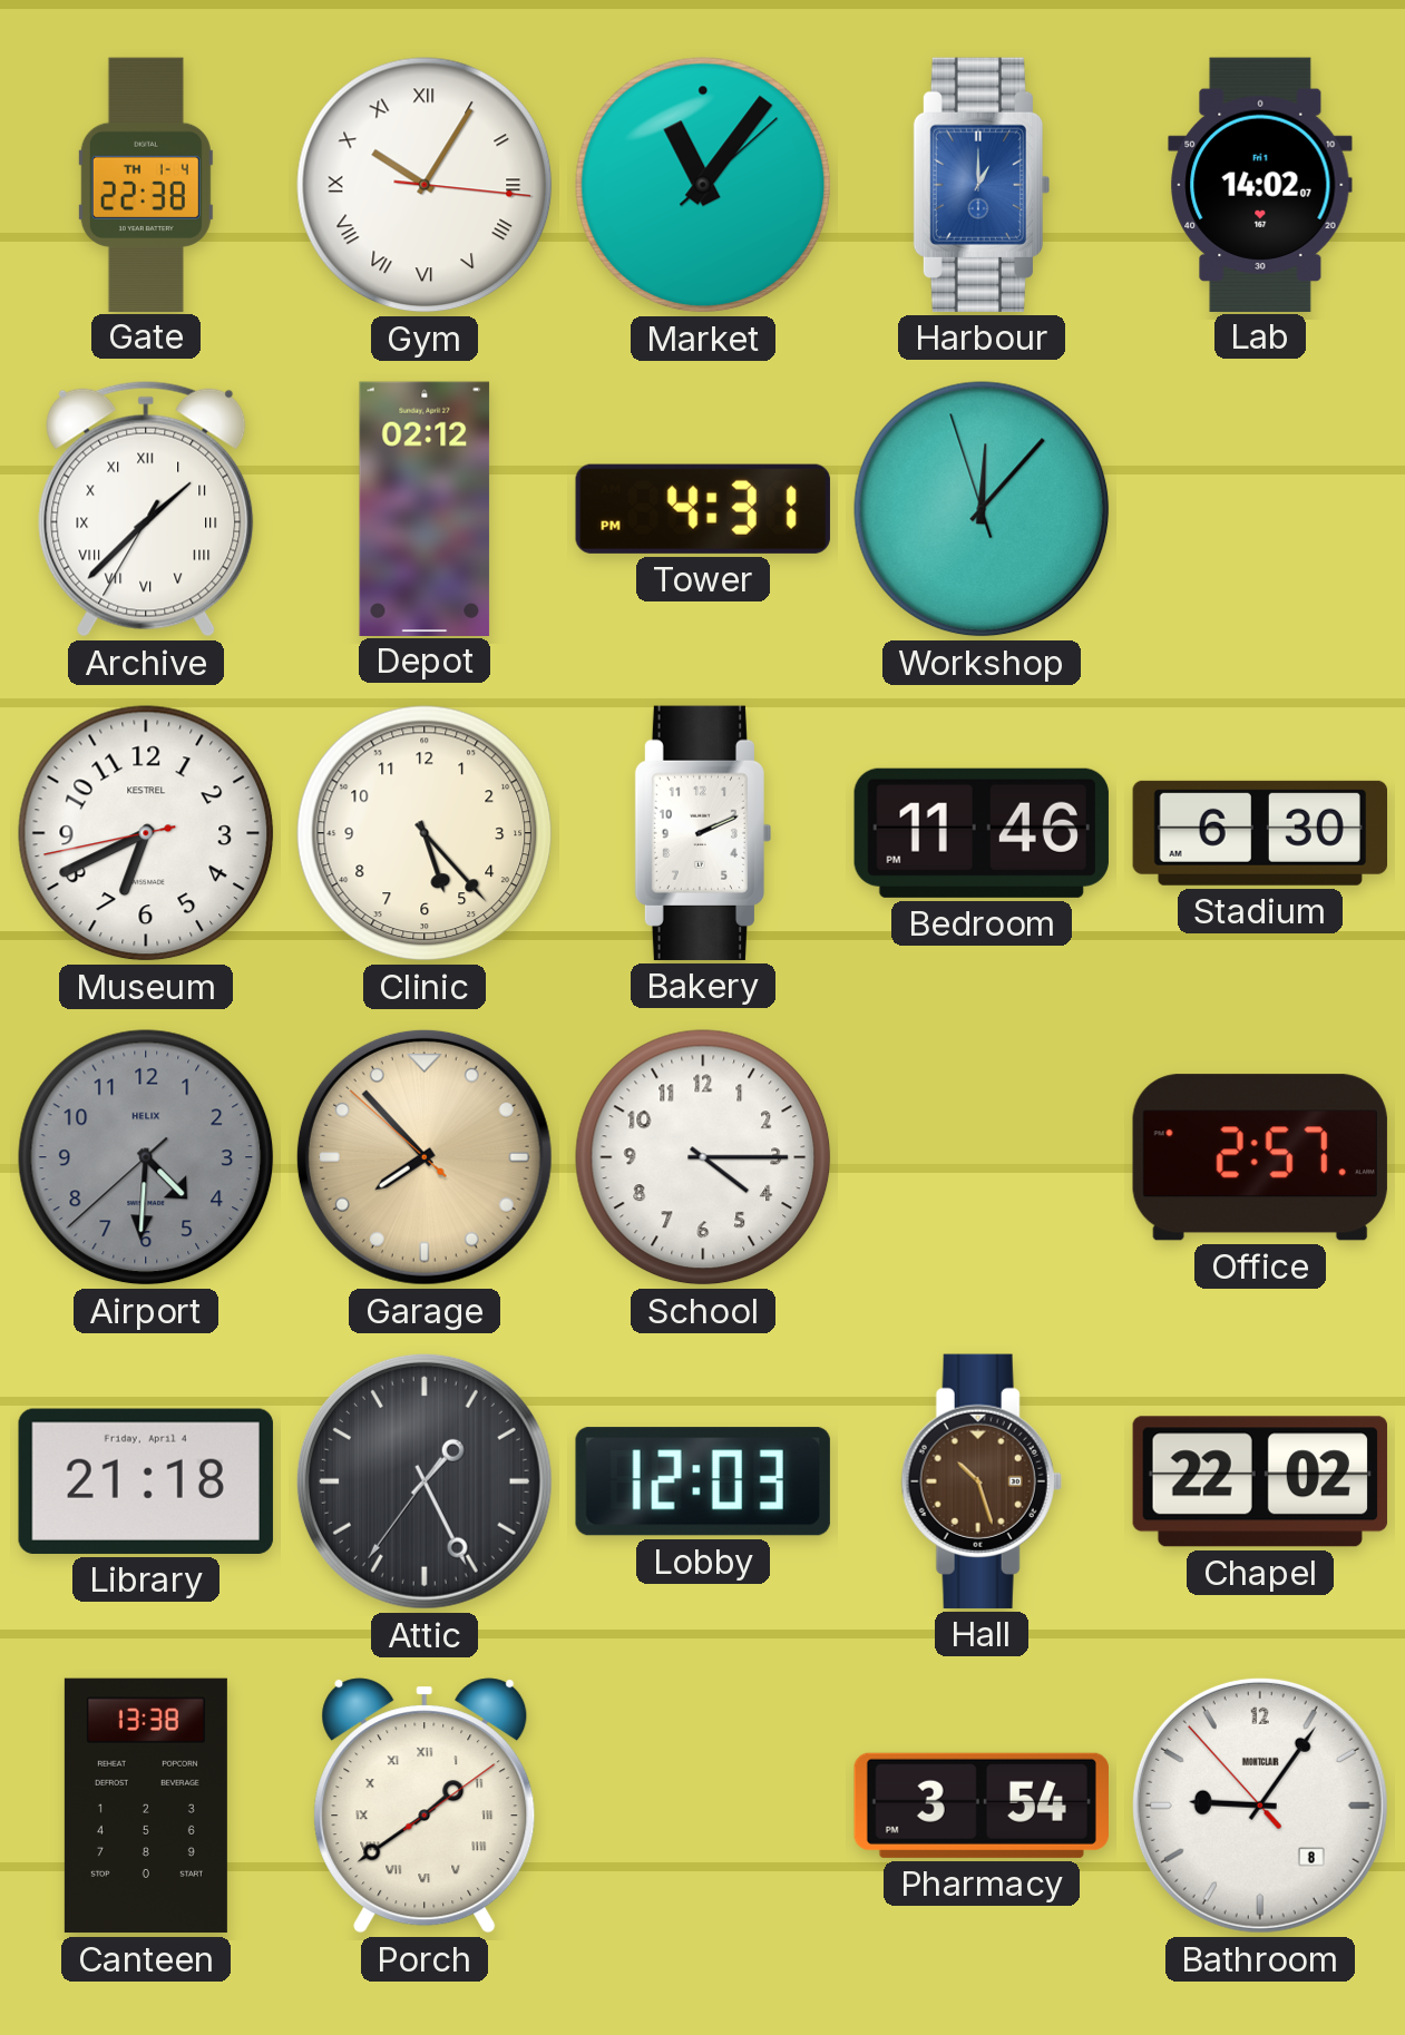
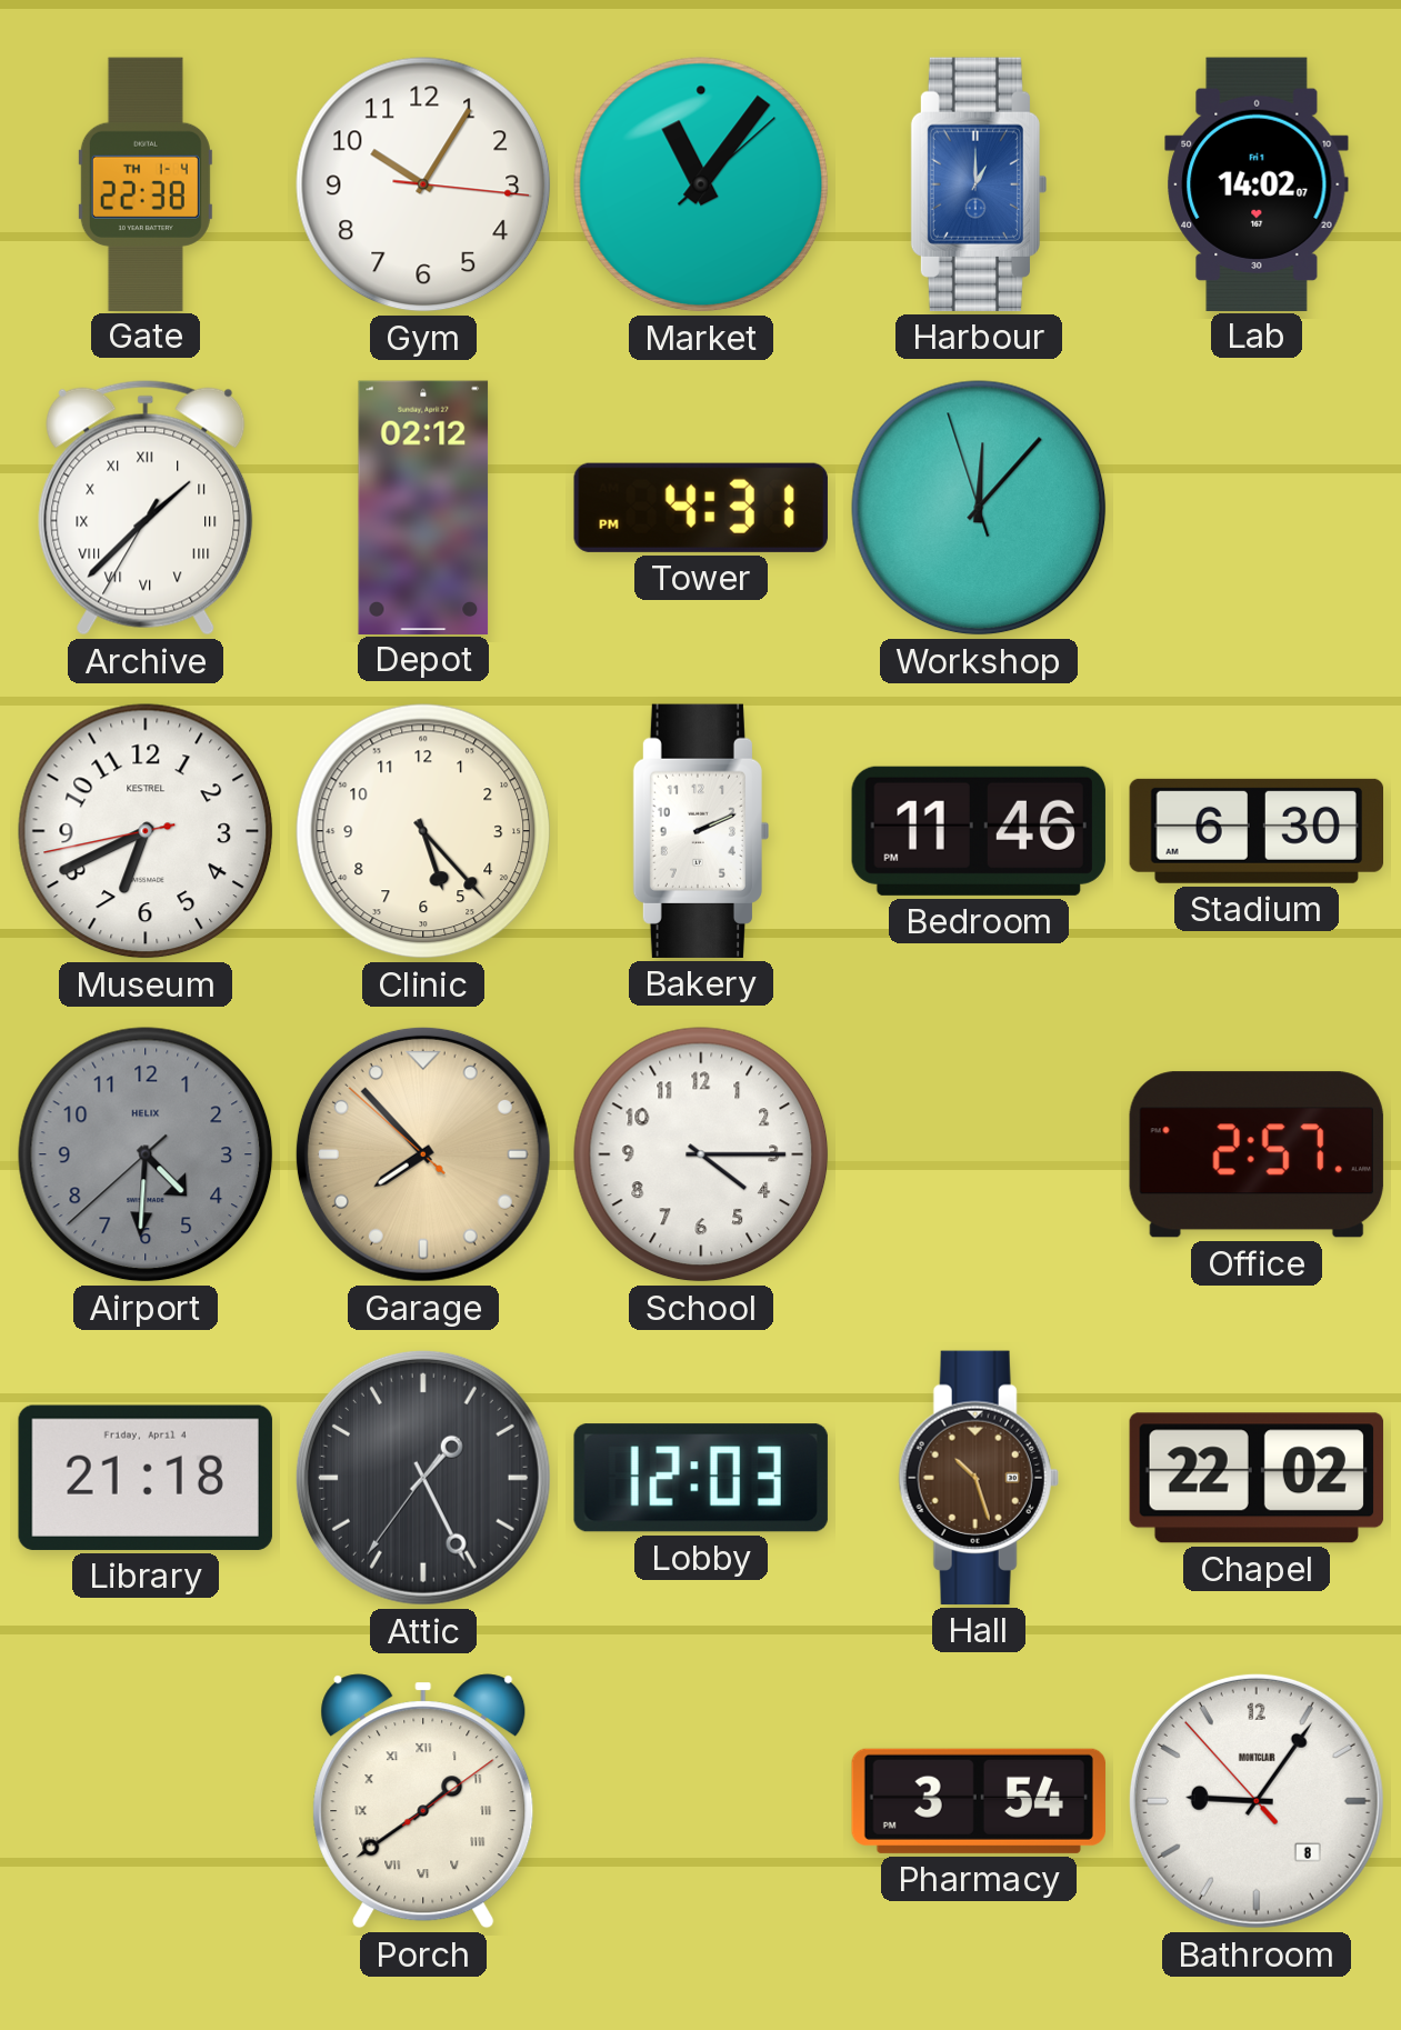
Gym numerals: Roman -> Arabic (423, 184)
Canteen: 13:38 -> none (146, 1806)
